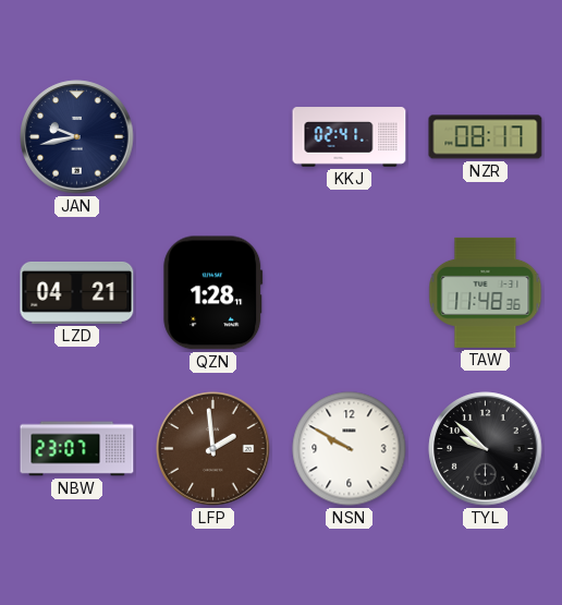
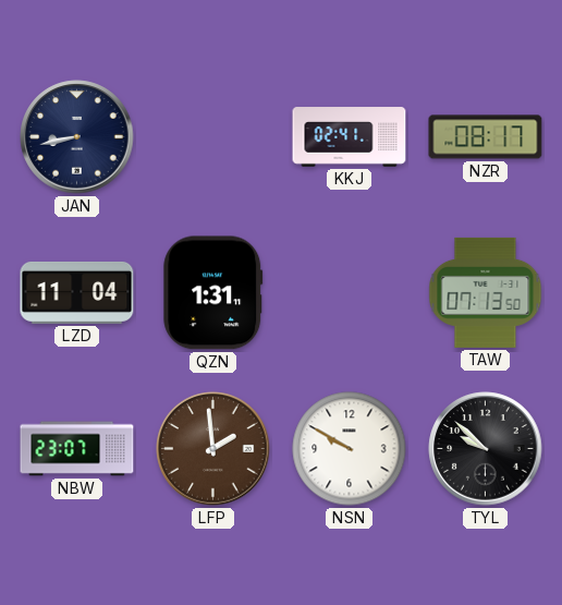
JAN: 9:43 -> 8:43 (77, 137)
LZD: 04:21 -> 11:04 (77, 292)
QZN: 1:28 -> 1:31 (213, 293)
TAW: 11:48 -> 07:13 (486, 292)
